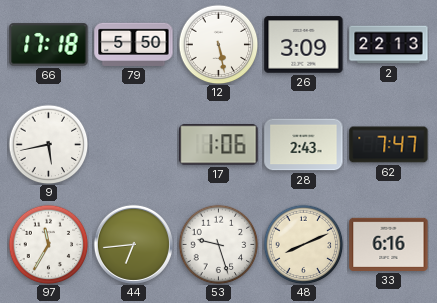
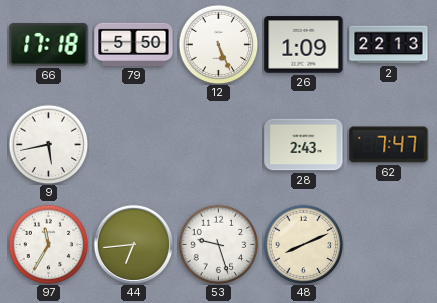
12: 5:28 -> 5:26 (218, 44)
26: 3:09 -> 1:09 (304, 45)
17: 1:06 -> none (219, 145)
33: 6:16 -> none (389, 244)
